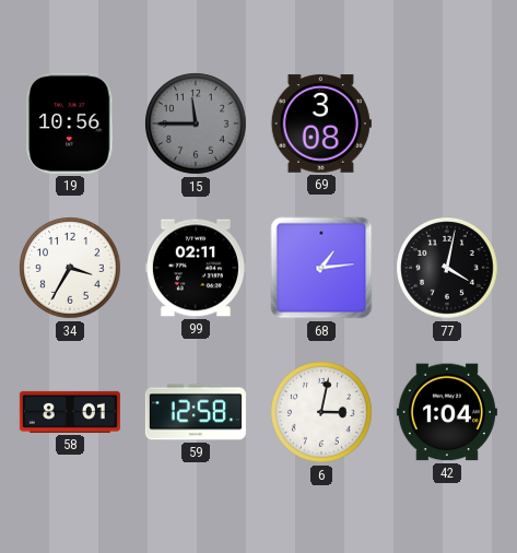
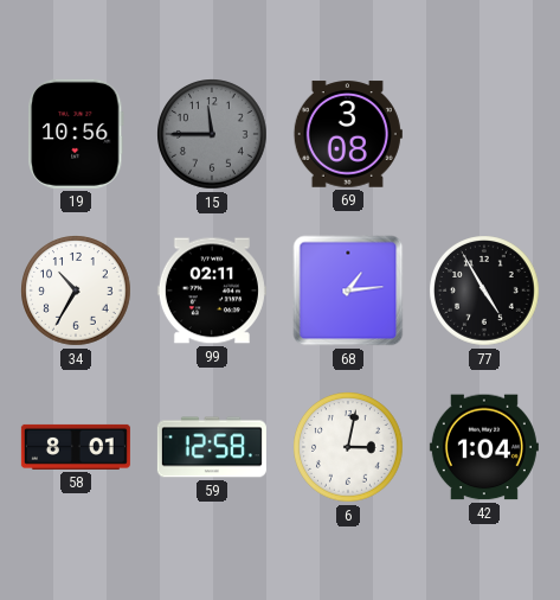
34: 3:35 -> 10:35 (76, 291)
77: 4:02 -> 4:55 (484, 291)
